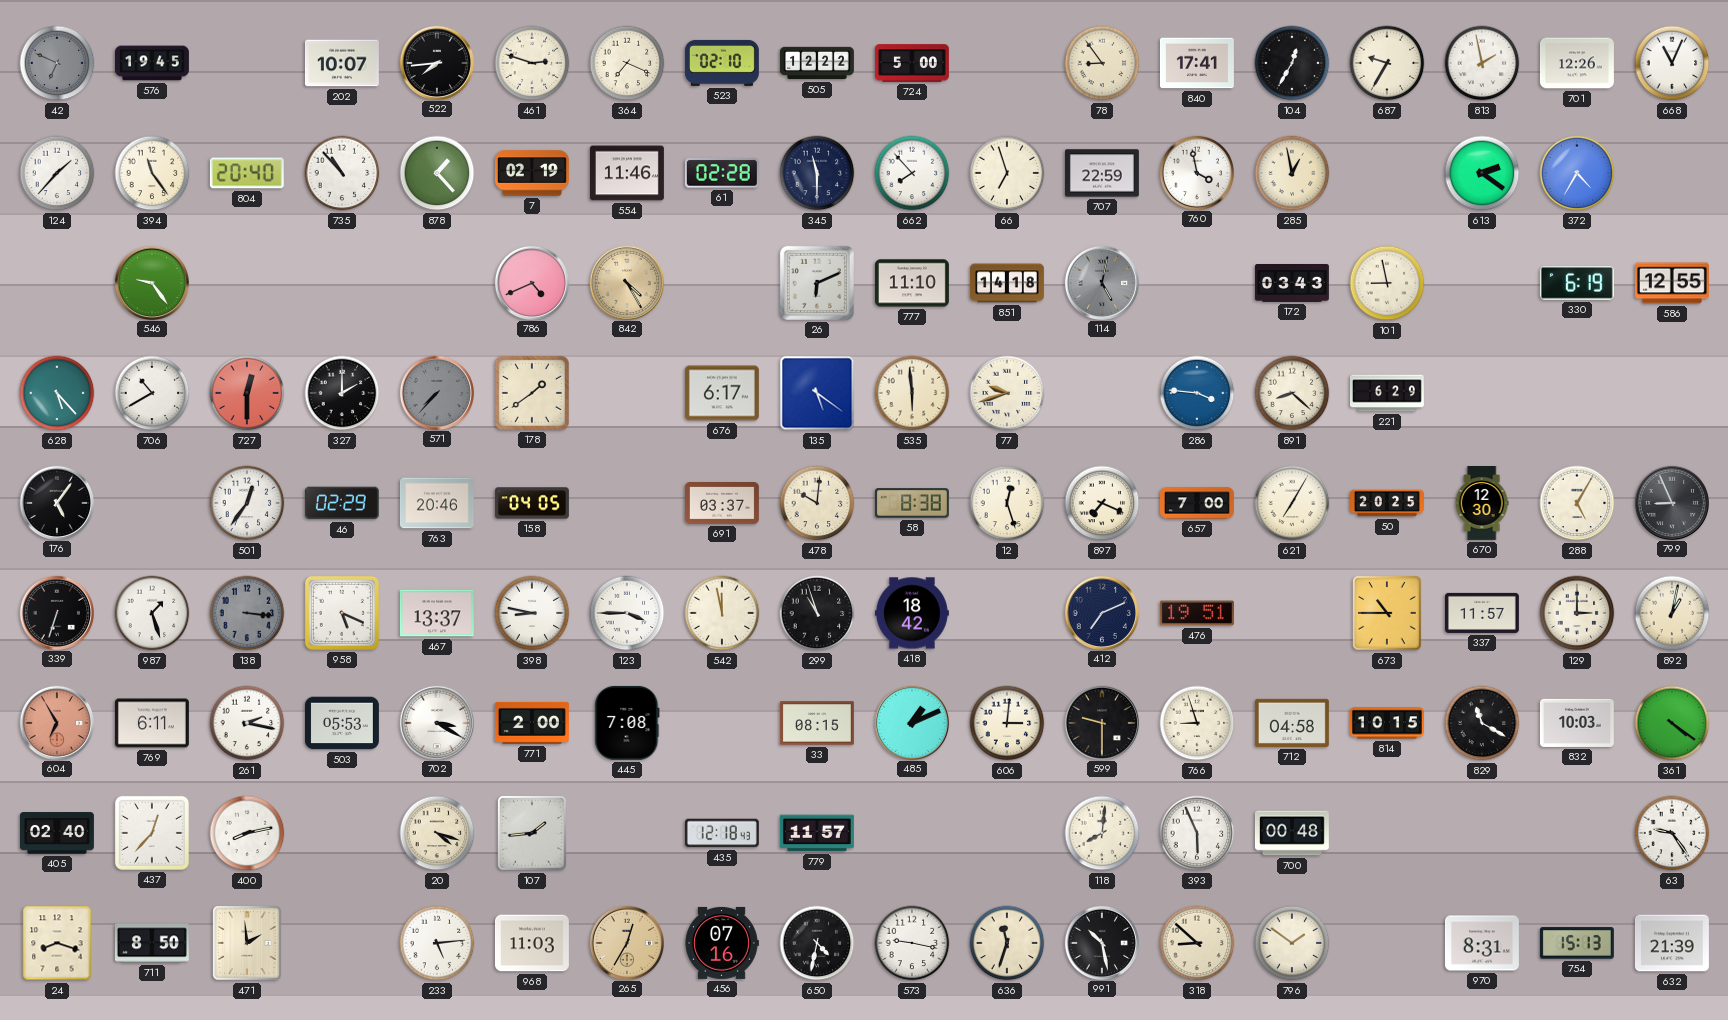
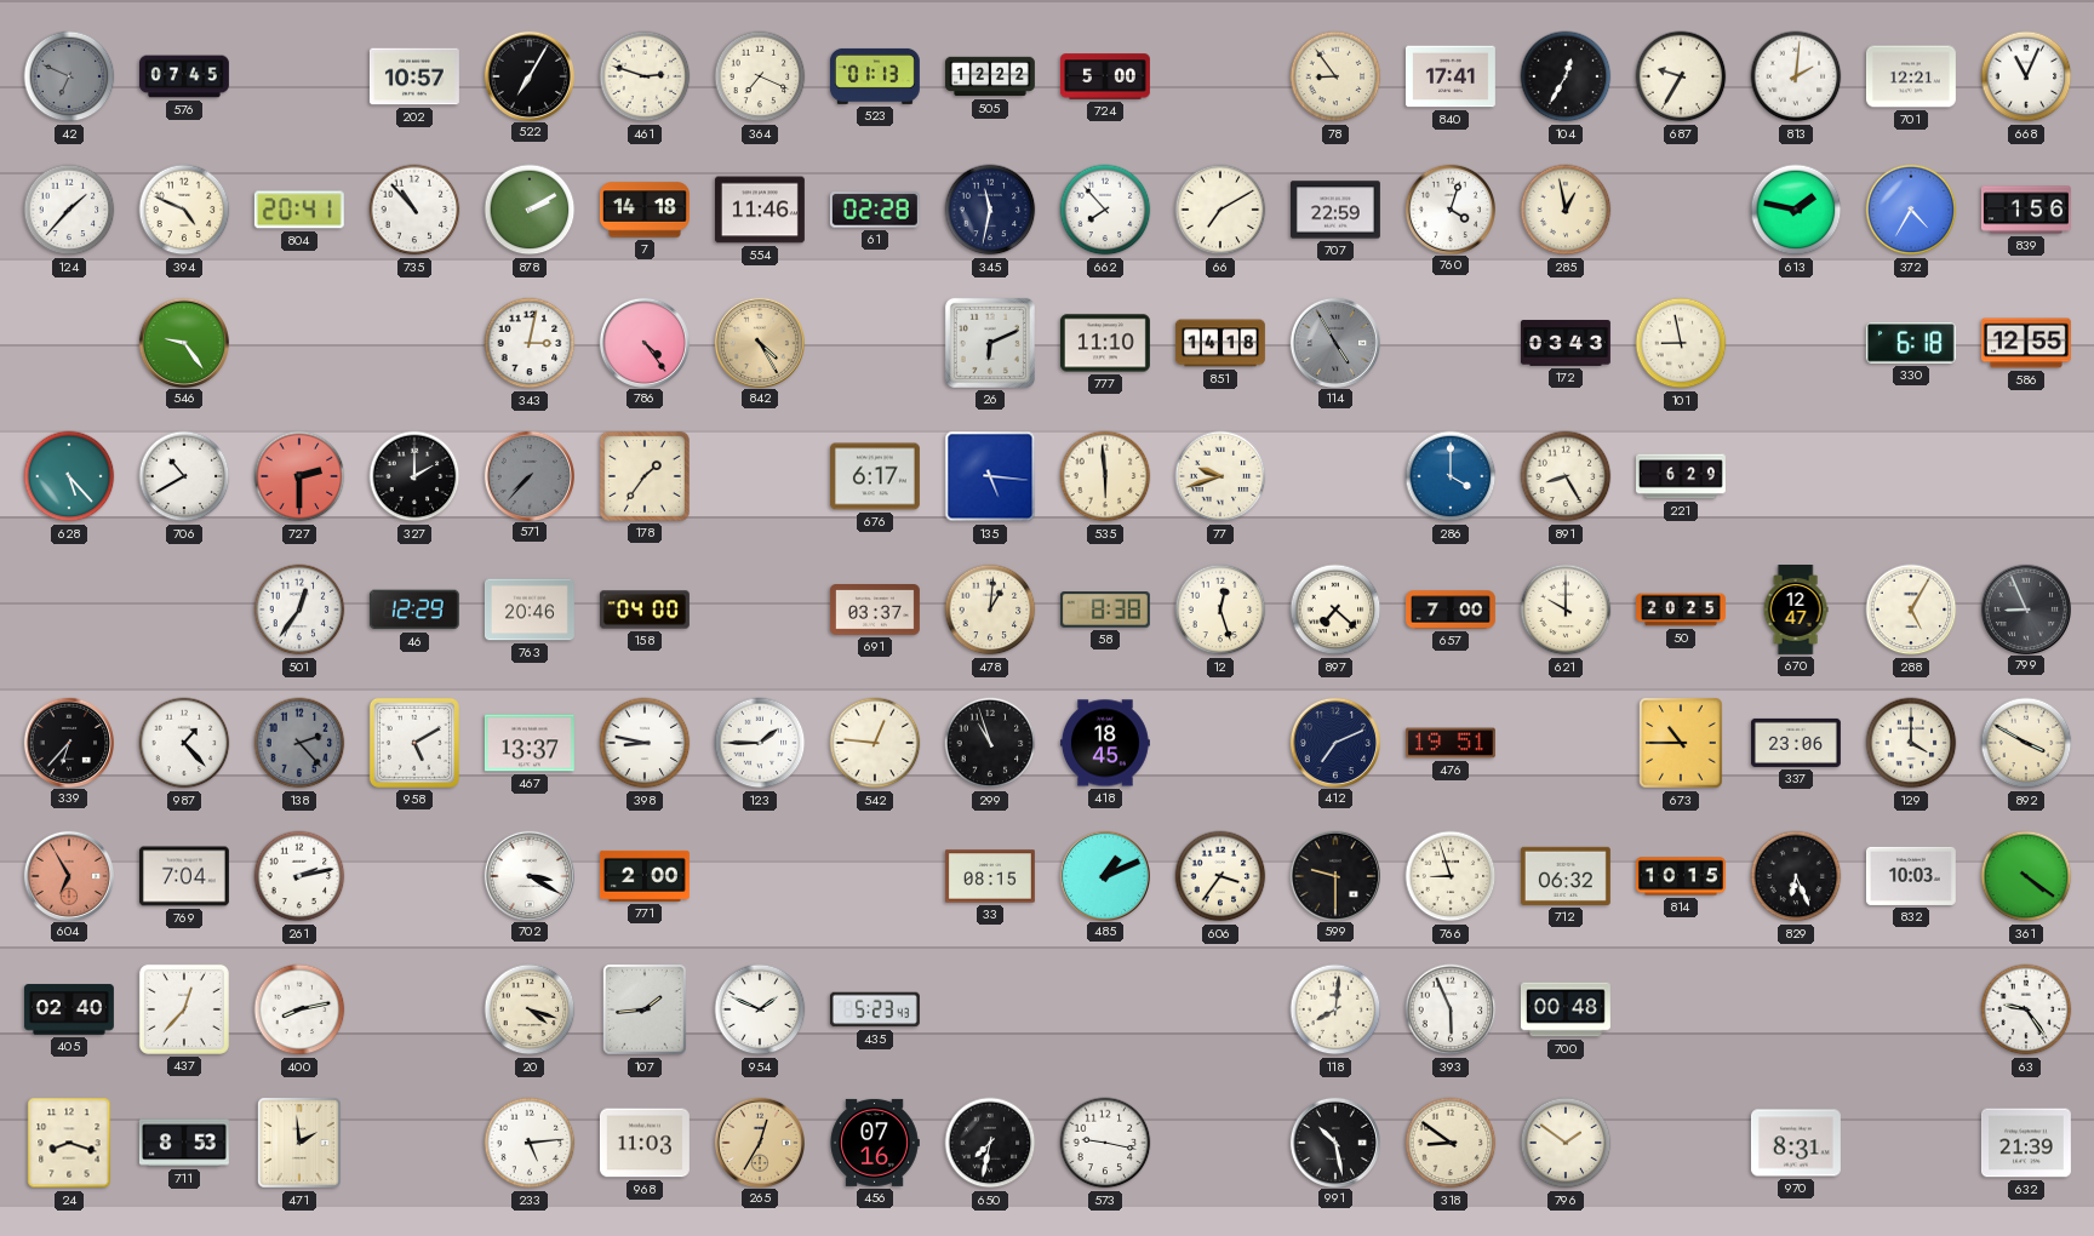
576: 19:45 -> 07:45 (184, 76)
202: 10:07 -> 10:57 (414, 76)
522: 7:44 -> 7:05 (528, 75)
523: 02:10 -> 01:13 (875, 76)
813: 1:58 -> 2:01 (1796, 76)
701: 12:26 -> 12:21 (1911, 76)
394: 11:24 -> 4:49 (184, 210)
804: 20:40 -> 20:41 (299, 210)
878: 1:23 -> 2:10 (530, 210)
7: 02:19 -> 14:18 (645, 210)
345: 11:30 -> 11:32 (990, 210)
66: 6:57 -> 7:10 (1220, 210)
760: 3:58 -> 4:03 (1449, 208)
613: 2:21 -> 1:47 (1796, 210)
839: none -> 1:56 (2026, 210)
343: none -> 3:02 (530, 343)
786: 4:41 -> 4:24 (643, 342)
114: 5:02 -> 4:55 (1334, 342)
330: 6:19 -> 6:18 (1911, 344)
727: 12:30 -> 2:30 (299, 476)
178: 1:39 -> 1:36 (645, 476)
135: 5:21 -> 5:16 (990, 476)
286: 3:46 -> 4:00 (1451, 476)
891: 8:22 -> 8:25 (1566, 476)
176: 5:06 -> none (56, 502)
46: 02:29 -> 12:29 (414, 610)
158: 04:05 -> 04:00 (645, 610)
478: 10:01 -> 1:01 (990, 610)
897: 7:19 -> 7:22 (1335, 610)
621: 7:05 -> 10:00 (1566, 610)
670: 12:30 -> 12:47 (1796, 611)
339: 6:33 -> 6:37 (68, 742)
987: 1:27 -> 1:23 (184, 743)
138: 3:16 -> 2:23 (299, 743)
958: 5:19 -> 5:10 (414, 743)
123: 3:45 -> 1:45 (760, 743)
542: 11:58 -> 12:46 (875, 743)
418: 18:42 -> 18:45 (1105, 743)
337: 11:57 -> 23:06 (1796, 743)
129: 3:00 -> 4:00 (1911, 743)
892: 1:02 -> 3:50 (2026, 743)
769: 6:11 -> 7:04 (184, 876)
261: 2:17 -> 2:13 (299, 876)
503: 05:53 -> none (342, 723)
445: 7:08 -> none (627, 723)
606: 3:01 -> 3:36 (1220, 876)
712: 04:58 -> 06:32 (1566, 876)
829: 11:20 -> 6:26 (1796, 876)
954: none -> 1:49 (760, 1009)
435: 12:18 -> 5:23 (875, 1009)
779: 11:57 -> none (817, 833)
711: 8:50 -> 8:53 (184, 1143)
650: 4:32 -> 7:32 (990, 1143)
636: 11:33 -> none (1007, 943)
318: 8:52 -> 8:51 (1451, 1143)
754: 15:13 -> none (1577, 943)
